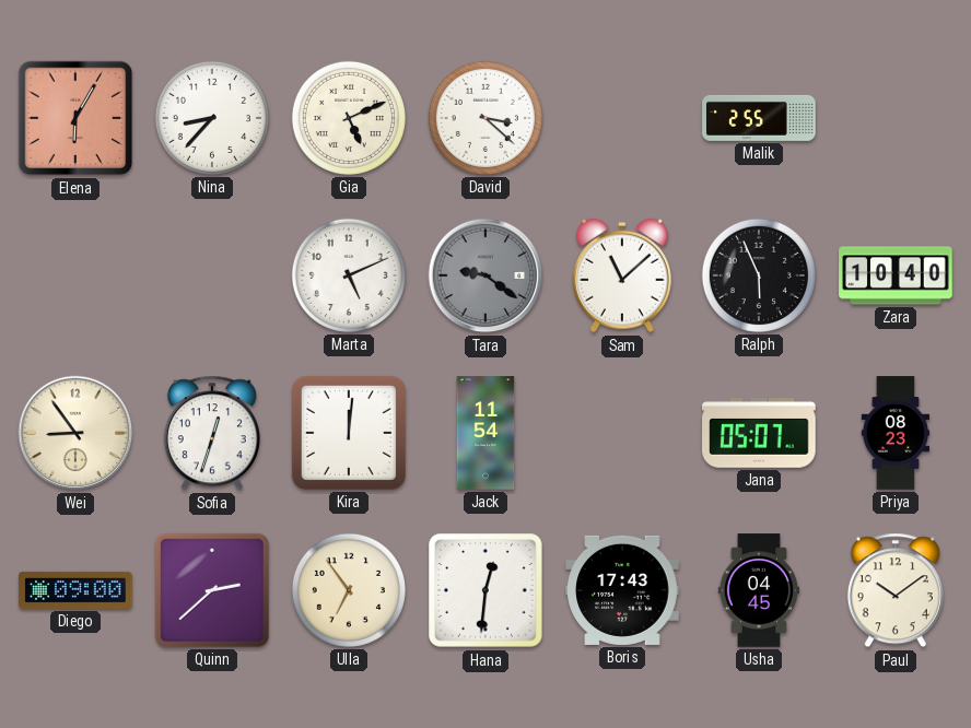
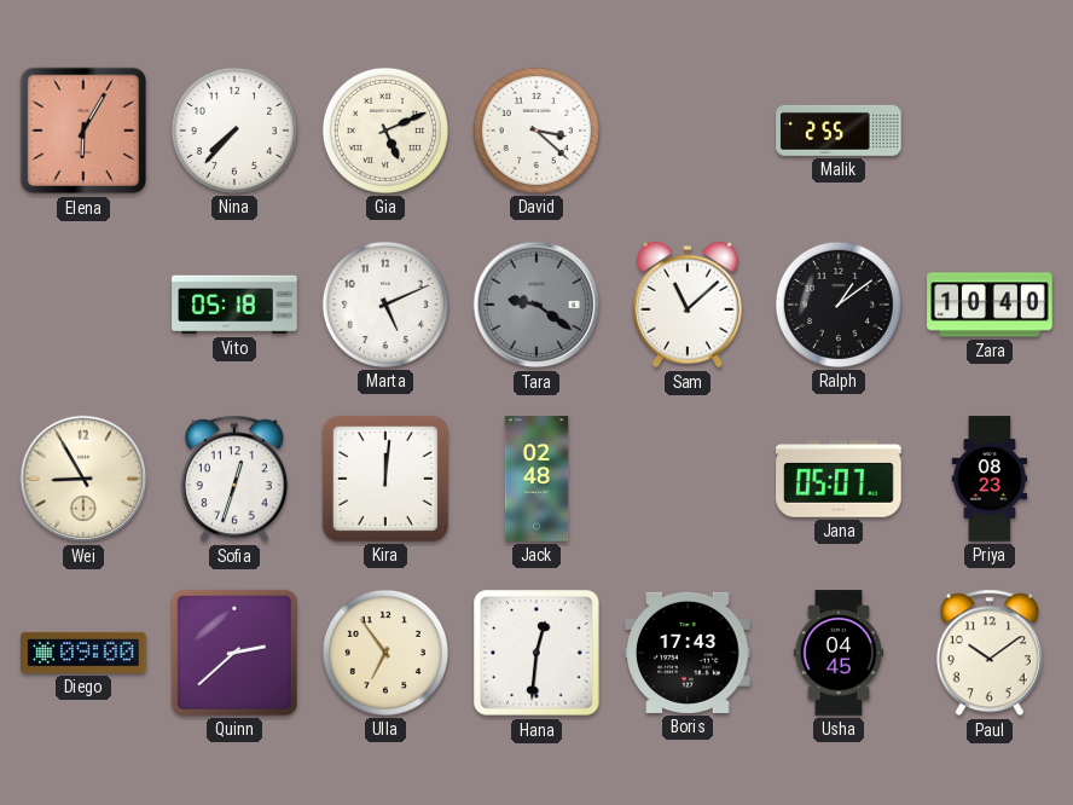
Nina: 8:37 -> 7:37 (234, 131)
Vito: none -> 05:18 (234, 305)
Ralph: 5:56 -> 1:09 (839, 305)
Wei: 8:54 -> 8:55 (83, 479)
Jack: 11:54 -> 02:48 (536, 479)
